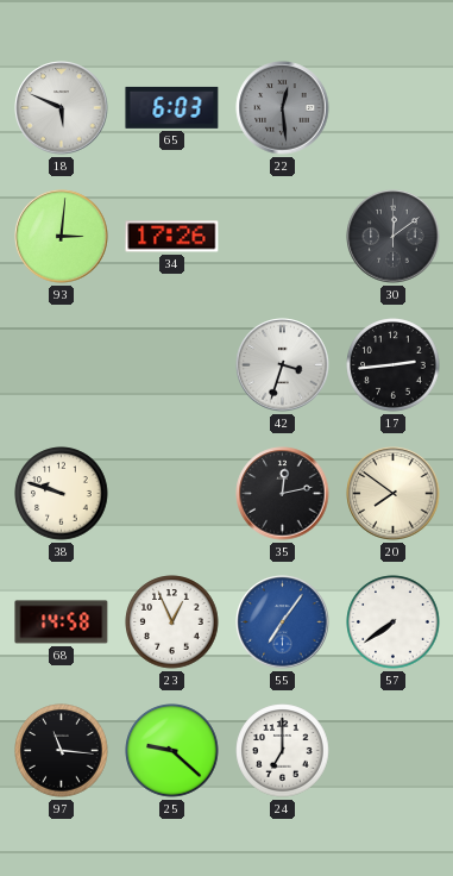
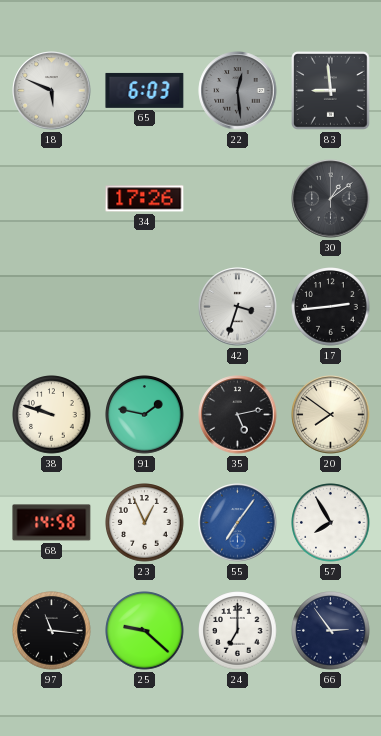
83: none -> 8:59 (331, 91)
93: 3:01 -> none (62, 237)
30: 12:09 -> 1:09 (331, 199)
91: none -> 1:47 (145, 415)
35: 12:13 -> 5:13 (238, 415)
57: 7:39 -> 7:55 (331, 523)
66: none -> 2:54 (331, 631)
